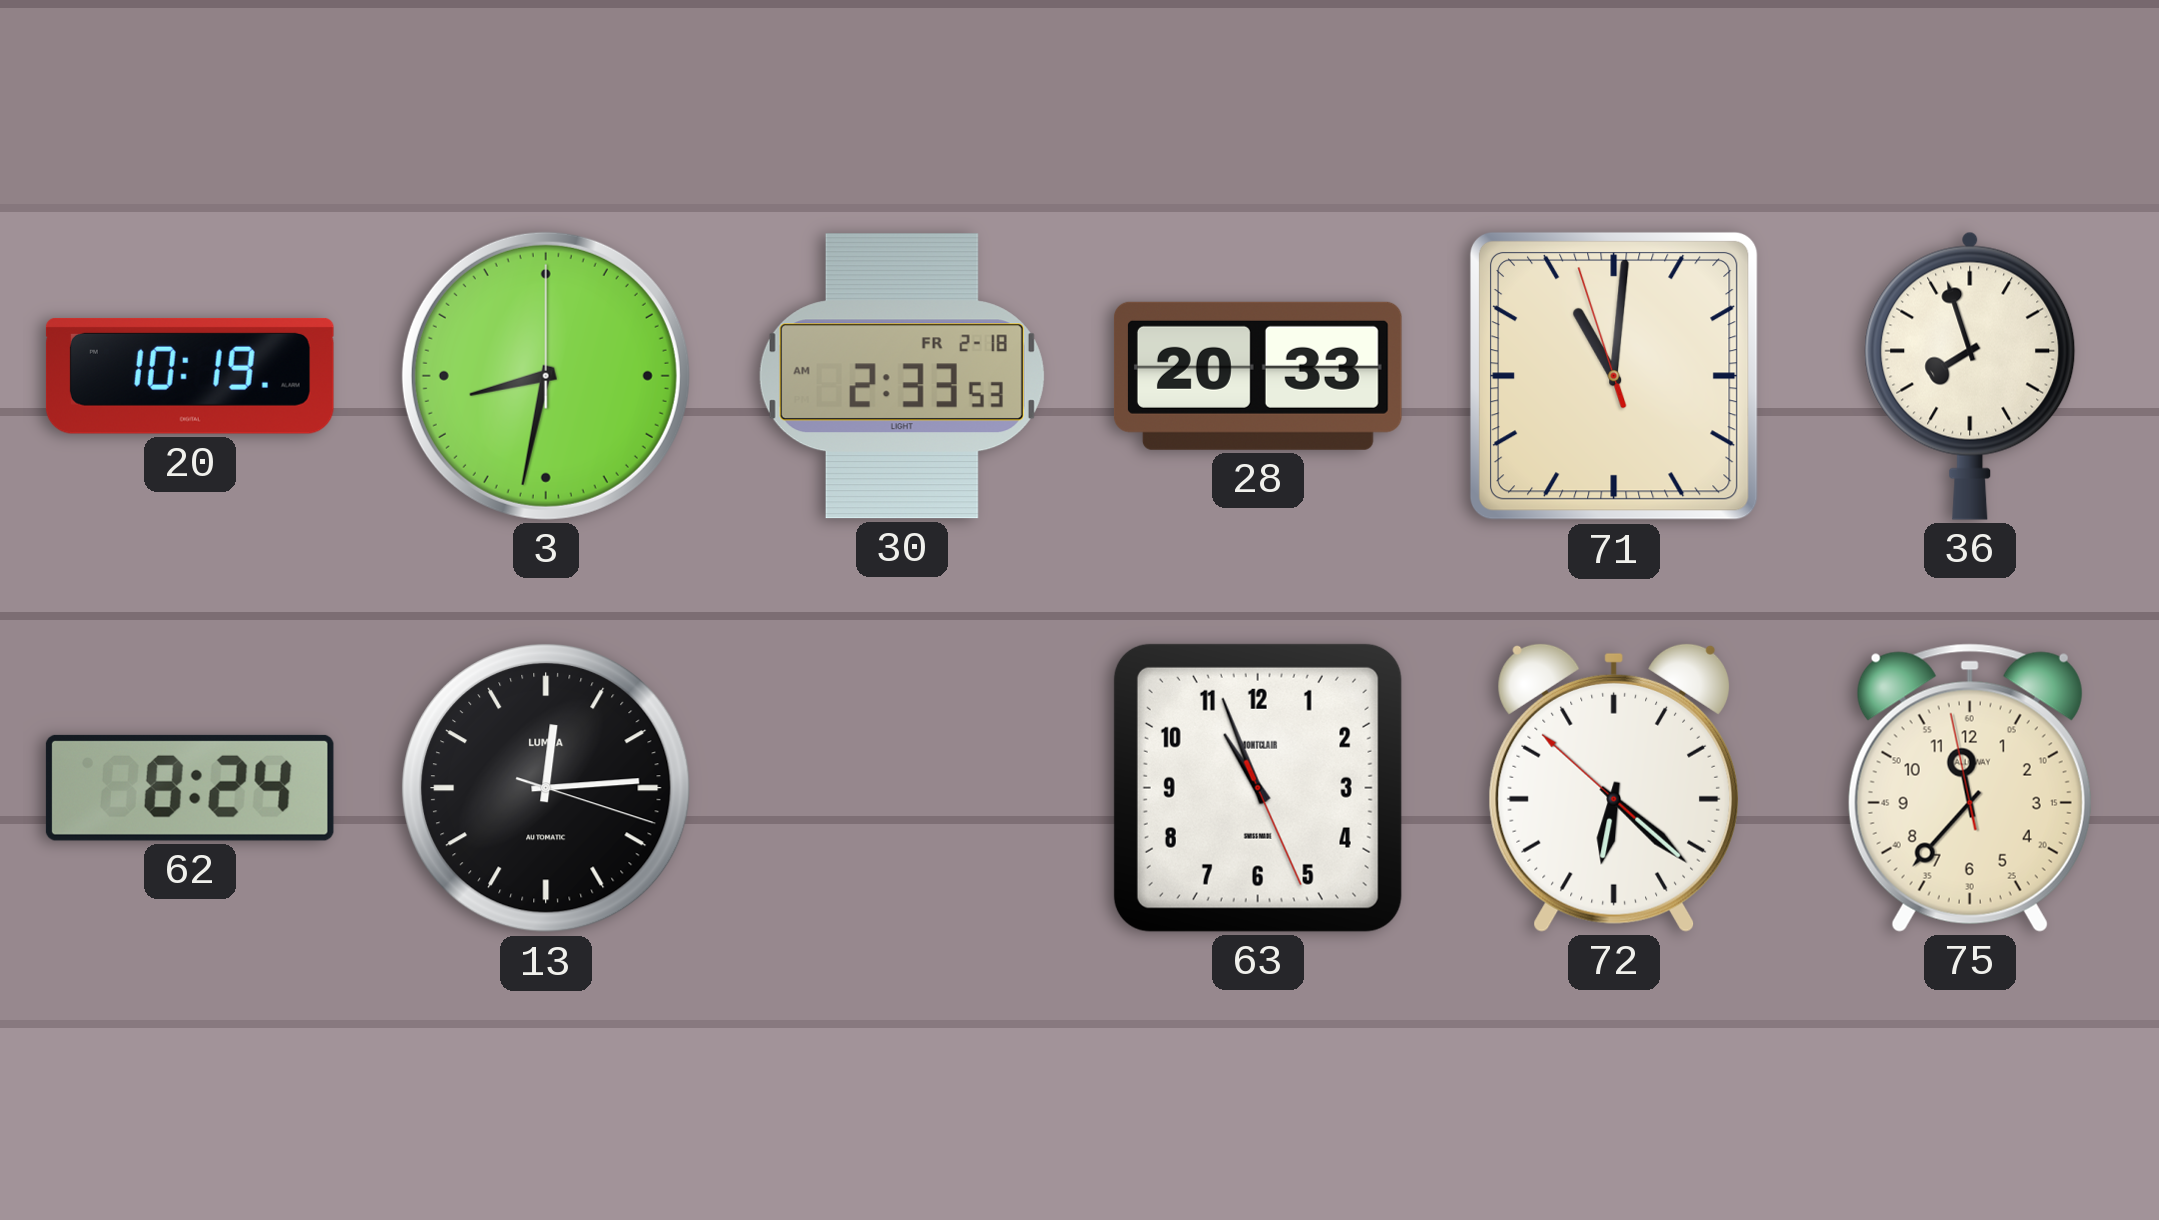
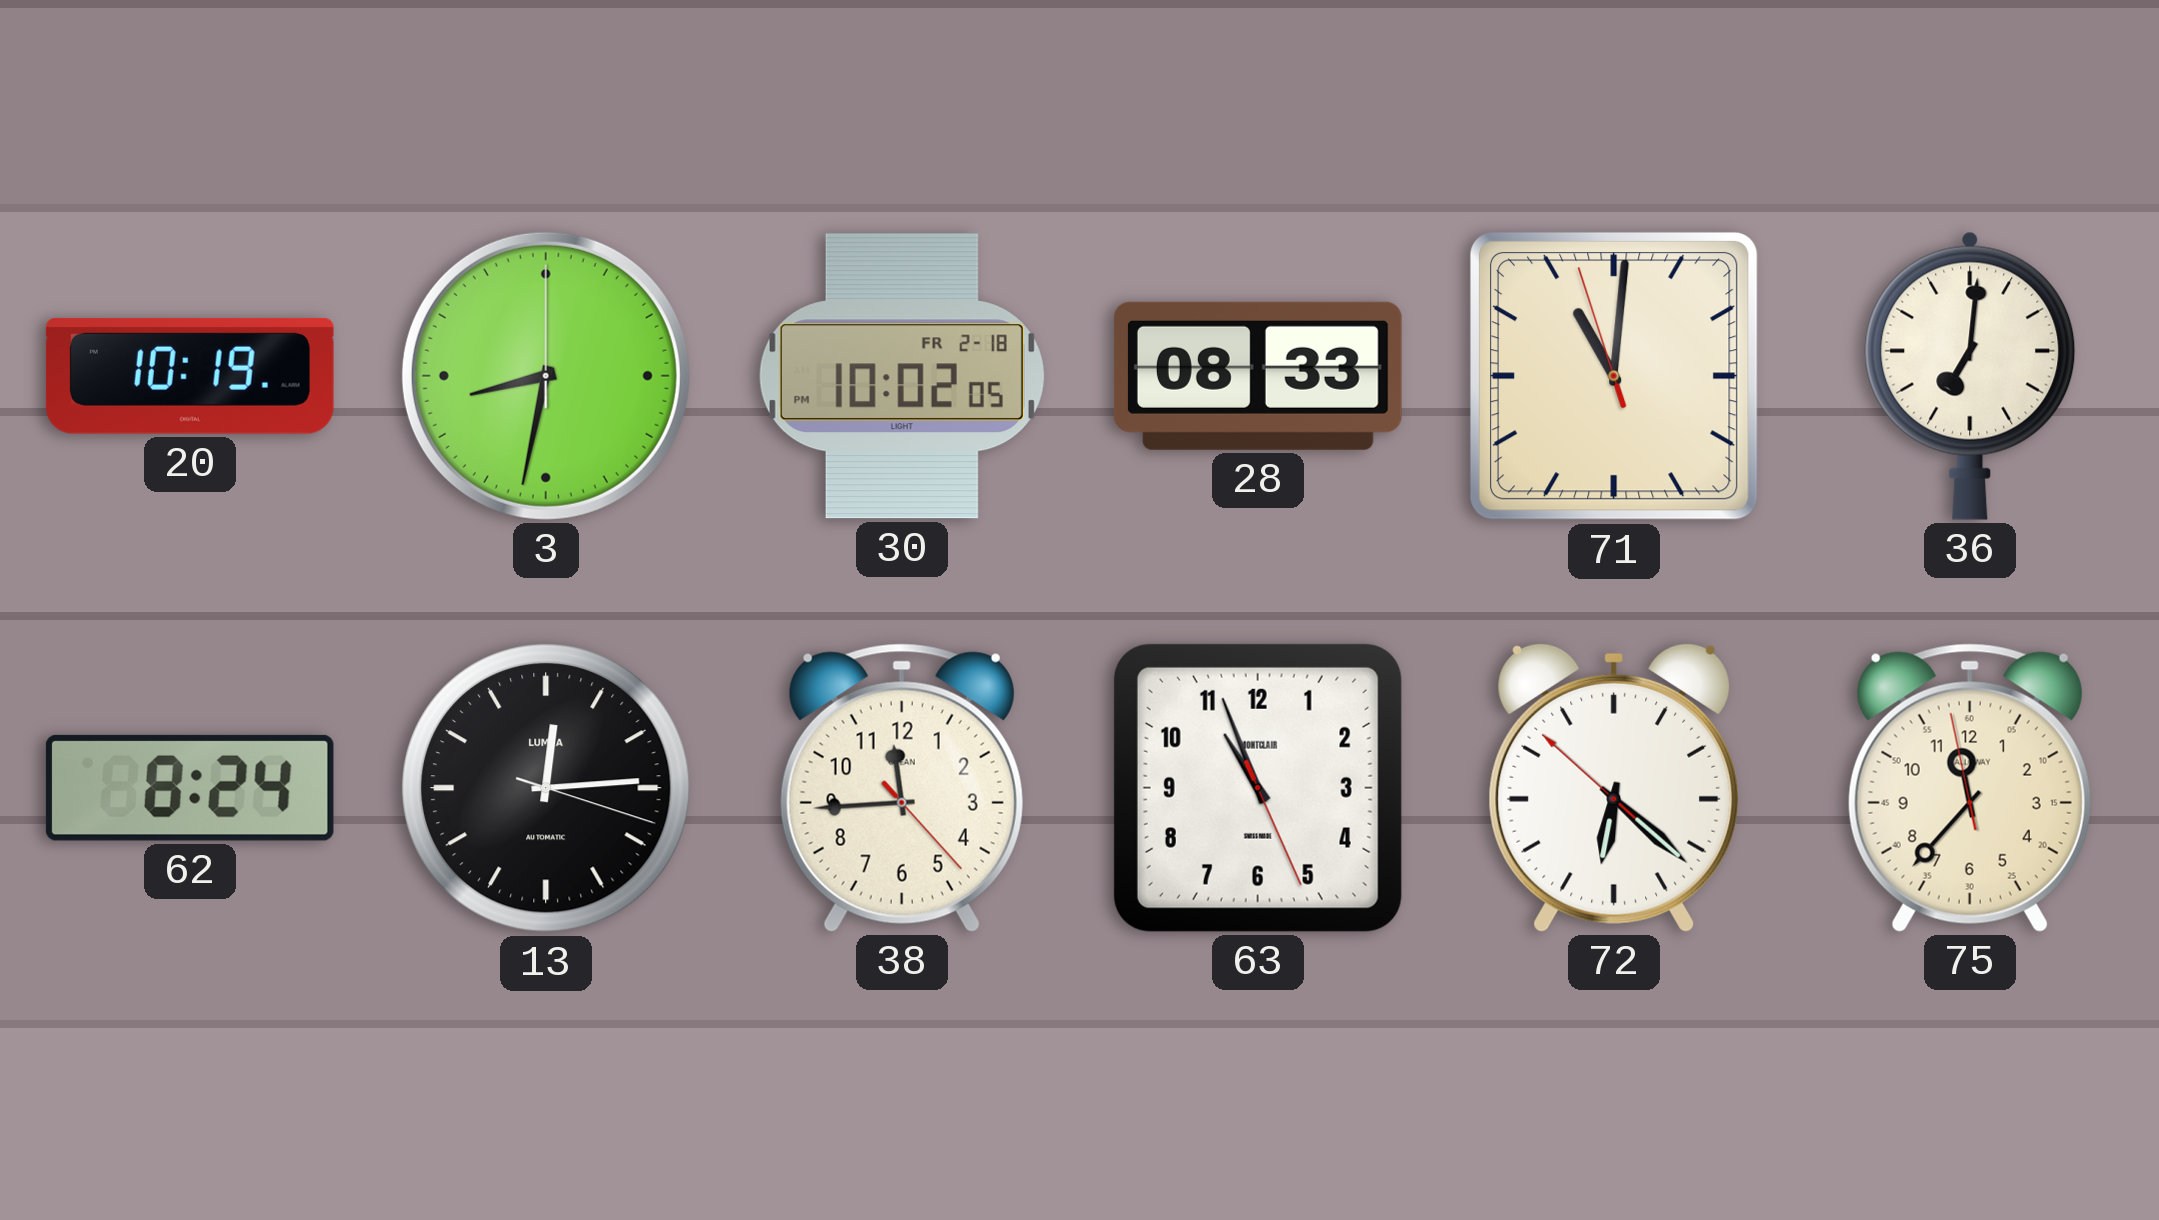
30: 2:33 -> 10:02 (902, 376)
28: 20:33 -> 08:33 (1258, 376)
36: 7:57 -> 7:01 (1970, 376)
38: none -> 11:44 (902, 788)
